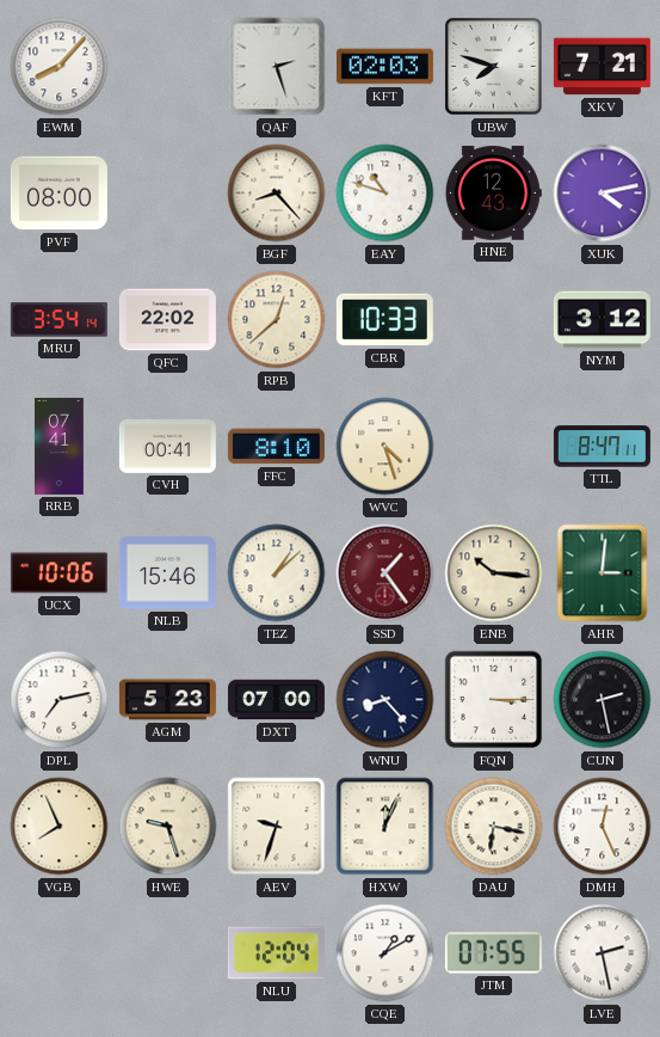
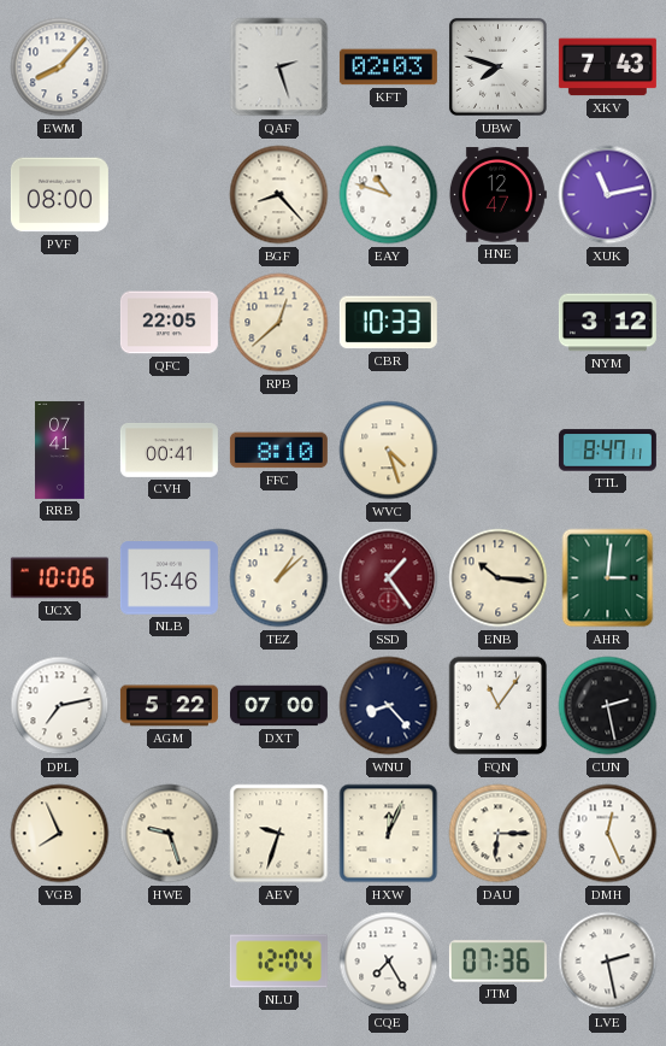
XKV: 7:21 -> 7:43 (607, 67)
HNE: 12:43 -> 12:47 (497, 195)
XUK: 4:13 -> 11:13 (608, 195)
MRU: 3:54 -> none (58, 320)
QFC: 22:02 -> 22:05 (169, 323)
AGM: 5:23 -> 5:22 (169, 706)
FQN: 3:15 -> 11:06 (499, 706)
DAU: 6:17 -> 6:15 (499, 834)
CQE: 1:10 -> 7:25 (389, 962)
JTM: 07:55 -> 07:36 (497, 962)
